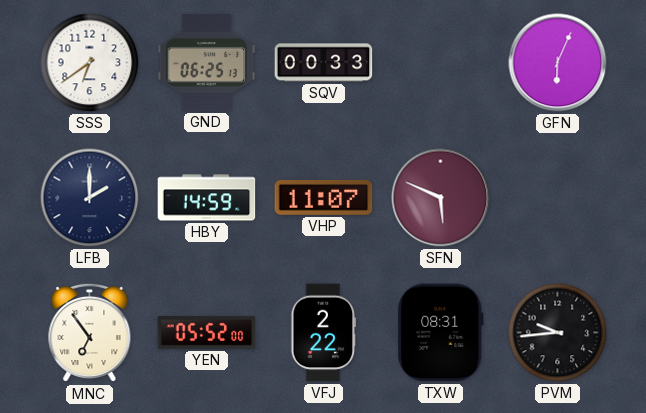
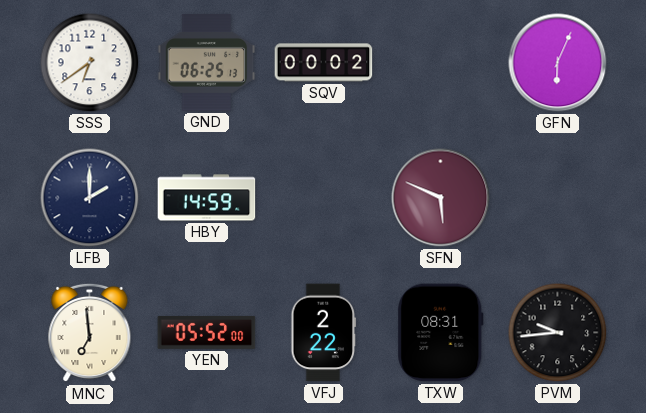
SQV: 00:33 -> 00:02 (324, 63)
VHP: 11:07 -> none (324, 197)
MNC: 6:54 -> 6:59 (90, 333)
